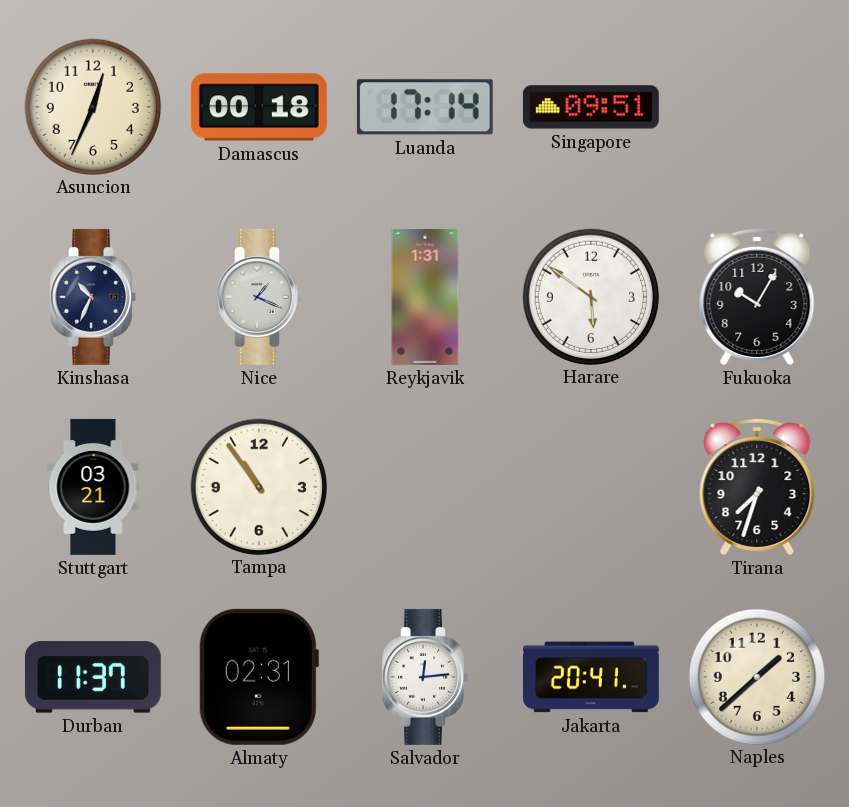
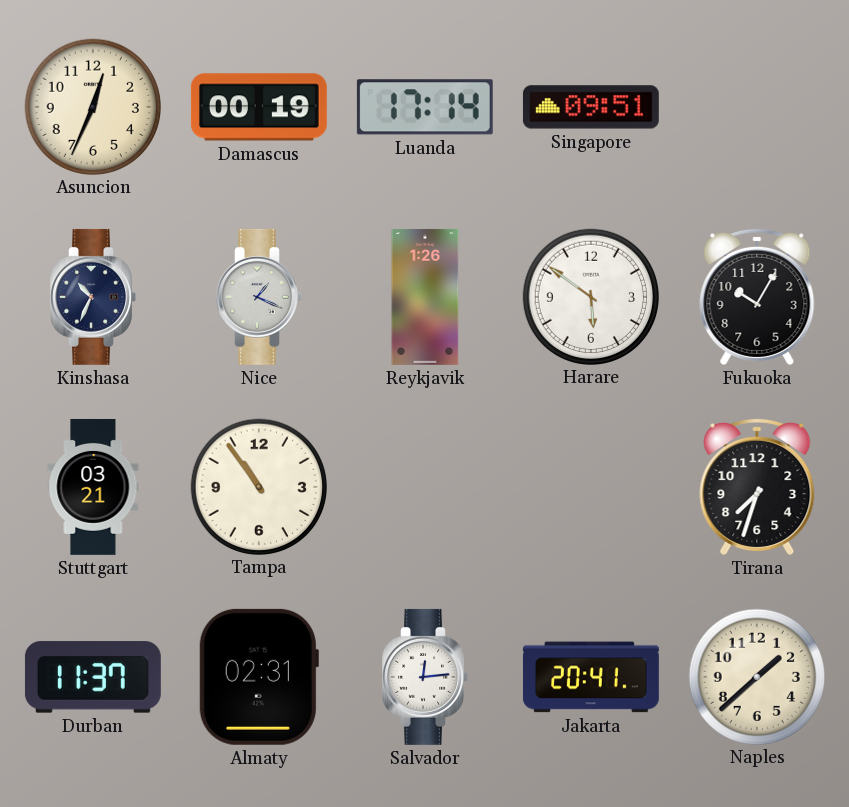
Damascus: 00:18 -> 00:19 (259, 107)
Reykjavik: 1:31 -> 1:26 (425, 297)
